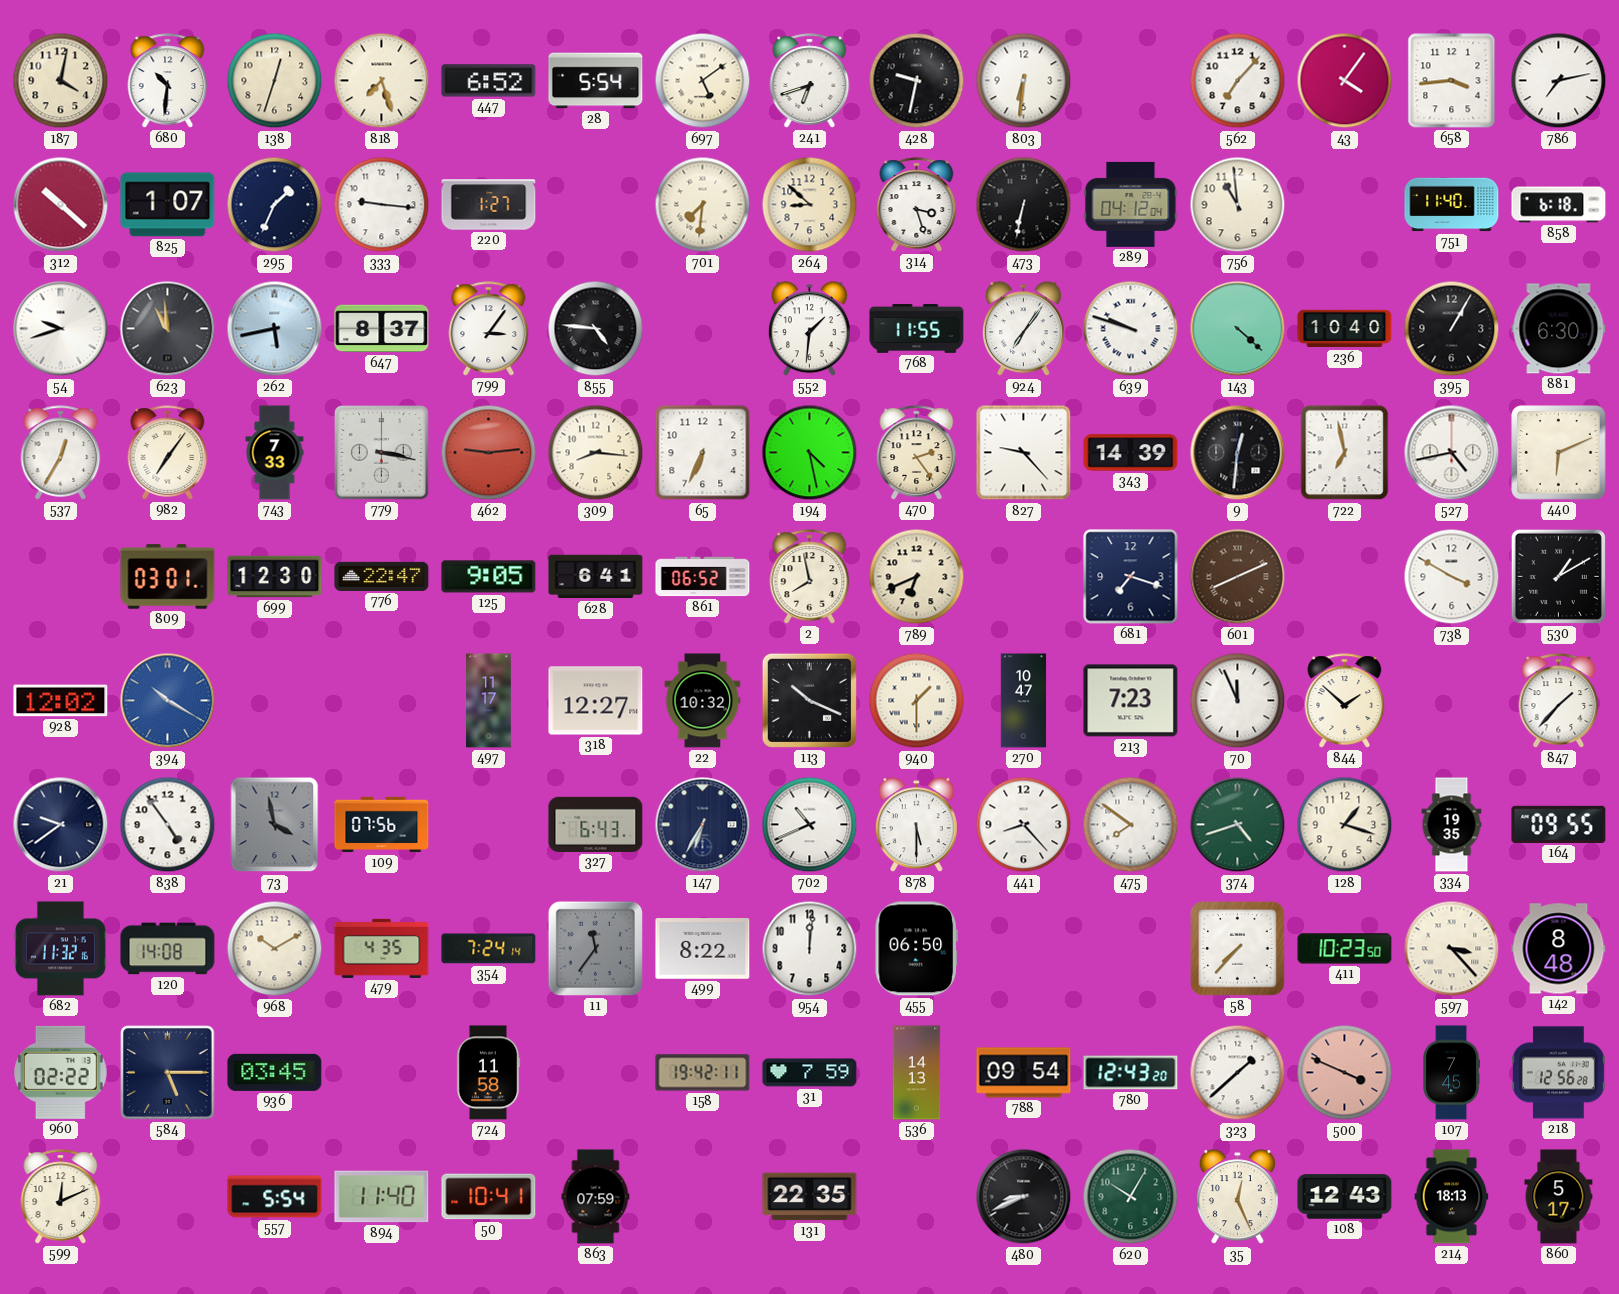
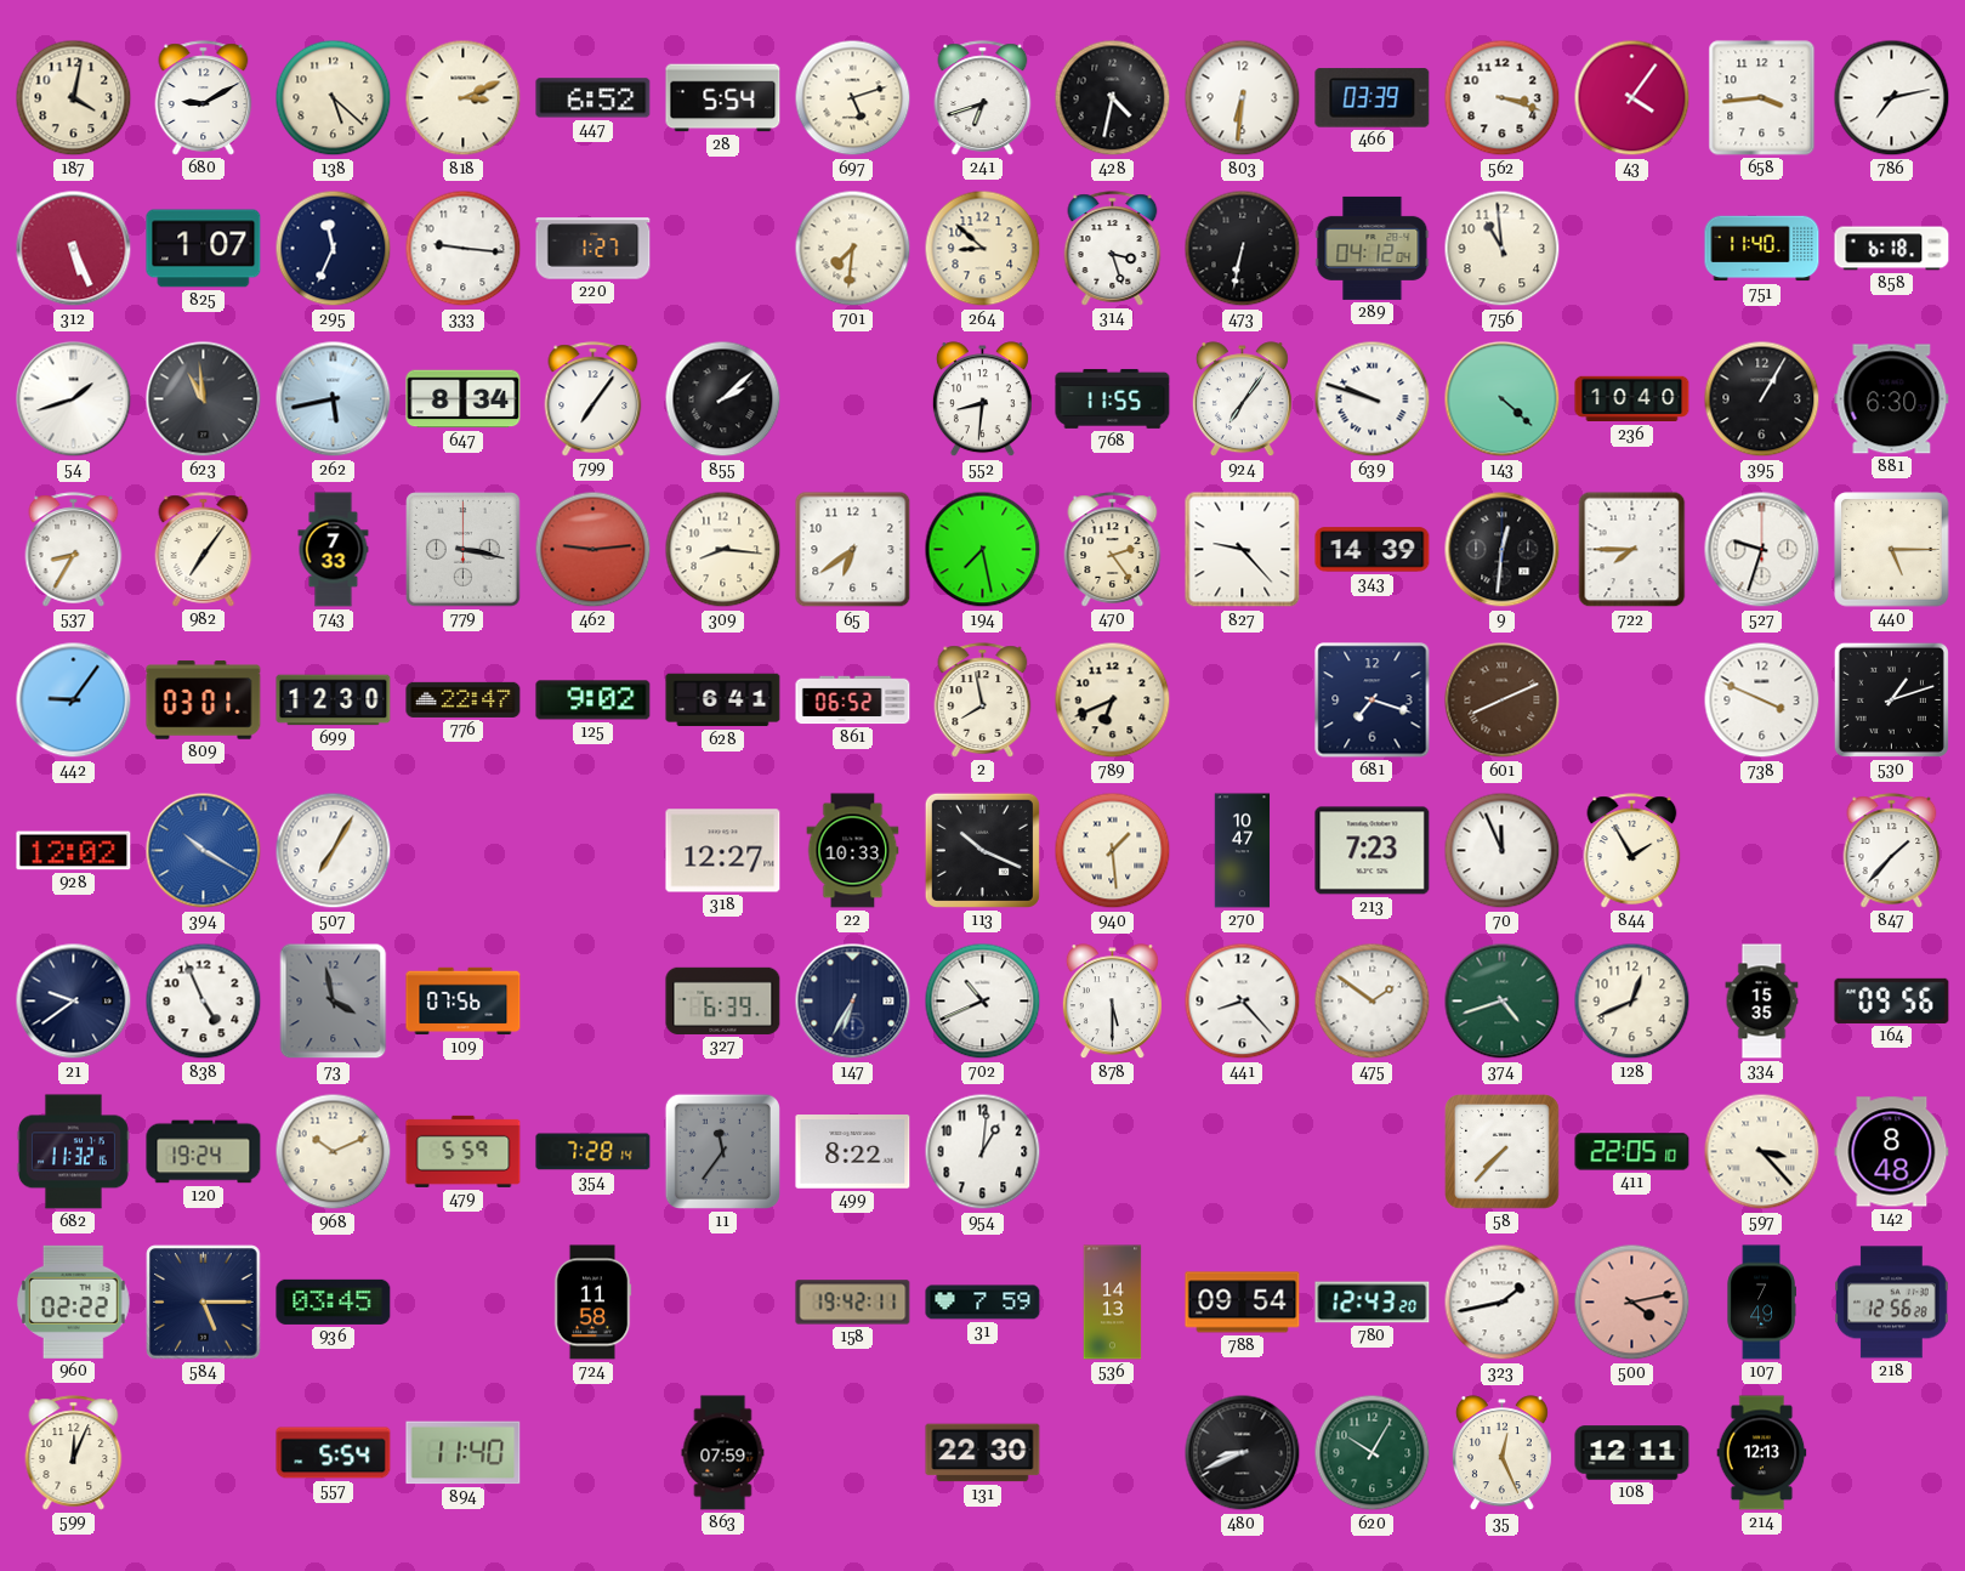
680: 10:31 -> 9:10 (204, 98)
138: 12:33 -> 5:22 (334, 98)
818: 7:27 -> 3:11 (464, 98)
697: 5:09 -> 5:12 (853, 98)
428: 9:32 -> 4:32 (1113, 98)
466: none -> 03:39 (1373, 98)
562: 7:07 -> 3:18 (1503, 98)
312: 10:22 -> 5:26 (74, 249)
295: 1:34 -> 11:34 (334, 249)
54: 9:42 -> 1:42 (74, 399)
647: 8:37 -> 8:34 (464, 399)
799: 3:06 -> 7:06 (594, 399)
855: 4:46 -> 2:08 (723, 399)
552: 1:31 -> 8:31 (982, 399)
537: 12:35 -> 8:35 (74, 550)
65: 6:34 -> 6:39 (853, 550)
194: 4:28 -> 7:28 (983, 550)
722: 6:58 -> 7:45 (1632, 550)
527: 4:43 -> 9:33 (1762, 550)
440: 6:11 -> 5:15 (1892, 550)
442: none -> 9:06 (74, 701)
125: 9:05 -> 9:02 (594, 701)
738: 3:50 -> 3:49 (1762, 701)
530: 1:10 -> 1:12 (1891, 699)
507: none -> 7:05 (334, 851)
497: 11:17 -> none (489, 701)
22: 10:32 -> 10:33 (853, 851)
940: 1:30 -> 1:29 (1113, 851)
844: 1:52 -> 1:55 (1632, 851)
838: 4:54 -> 4:56 (204, 1002)
327: 6:43 -> 6:39 (723, 1000)
475: 7:51 -> 1:51 (1373, 1002)
128: 1:18 -> 12:41 (1632, 1002)
334: 19:35 -> 15:35 (1762, 1002)
164: 09:55 -> 09:56 (1892, 1000)
120: 14:08 -> 19:24 (204, 1152)
968: 10:10 -> 10:11 (334, 1152)
479: 4:35 -> 5:59 (464, 1151)
354: 7:24 -> 7:28 (594, 1152)
954: 12:01 -> 1:01 (983, 1152)
455: 06:50 -> none (916, 949)
411: 10:23 -> 22:05 (1632, 1152)
323: 1:38 -> 1:43 (1503, 1303)
500: 3:49 -> 4:13 (1632, 1303)
107: 7:45 -> 7:49 (1761, 1303)
599: 12:11 -> 12:04 (74, 1453)
50: 10:41 -> none (489, 1197)
131: 22:35 -> 22:30 (983, 1453)
108: 12:43 -> 12:11 (1632, 1453)
214: 18:13 -> 12:13 (1762, 1453)
860: 5:17 -> none (1559, 1197)
